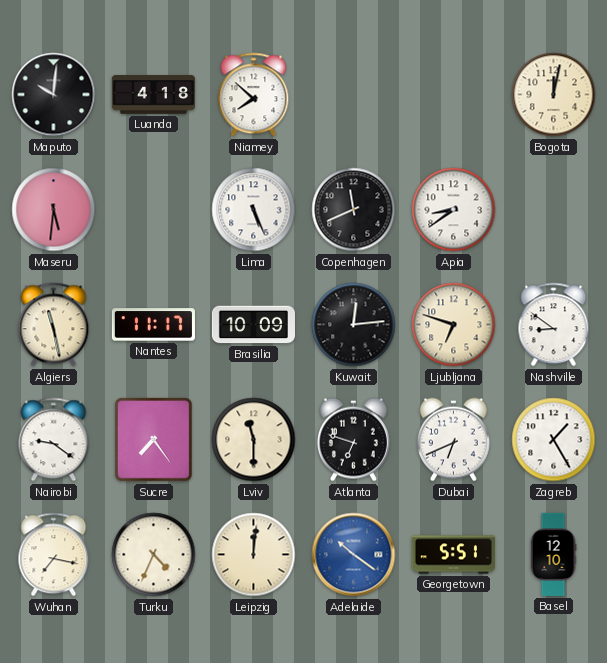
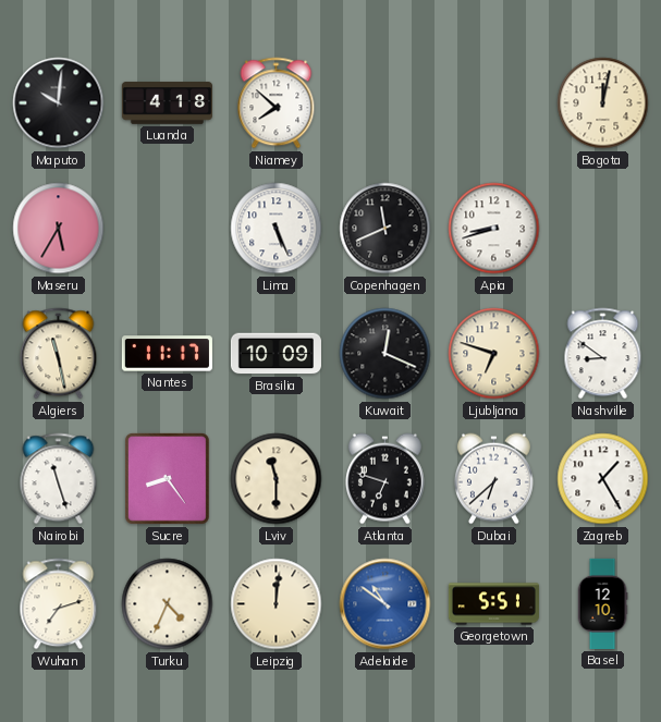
Maseru: 5:31 -> 5:35 (59, 229)
Apia: 8:39 -> 8:42 (494, 229)
Kuwait: 12:14 -> 12:19 (385, 354)
Nairobi: 9:21 -> 11:27 (59, 479)
Sucre: 7:24 -> 8:24 (168, 479)
Dubai: 6:41 -> 6:38 (493, 479)
Wuhan: 7:17 -> 7:12 (59, 604)
Adelaide: 10:21 -> 10:51 (385, 604)
